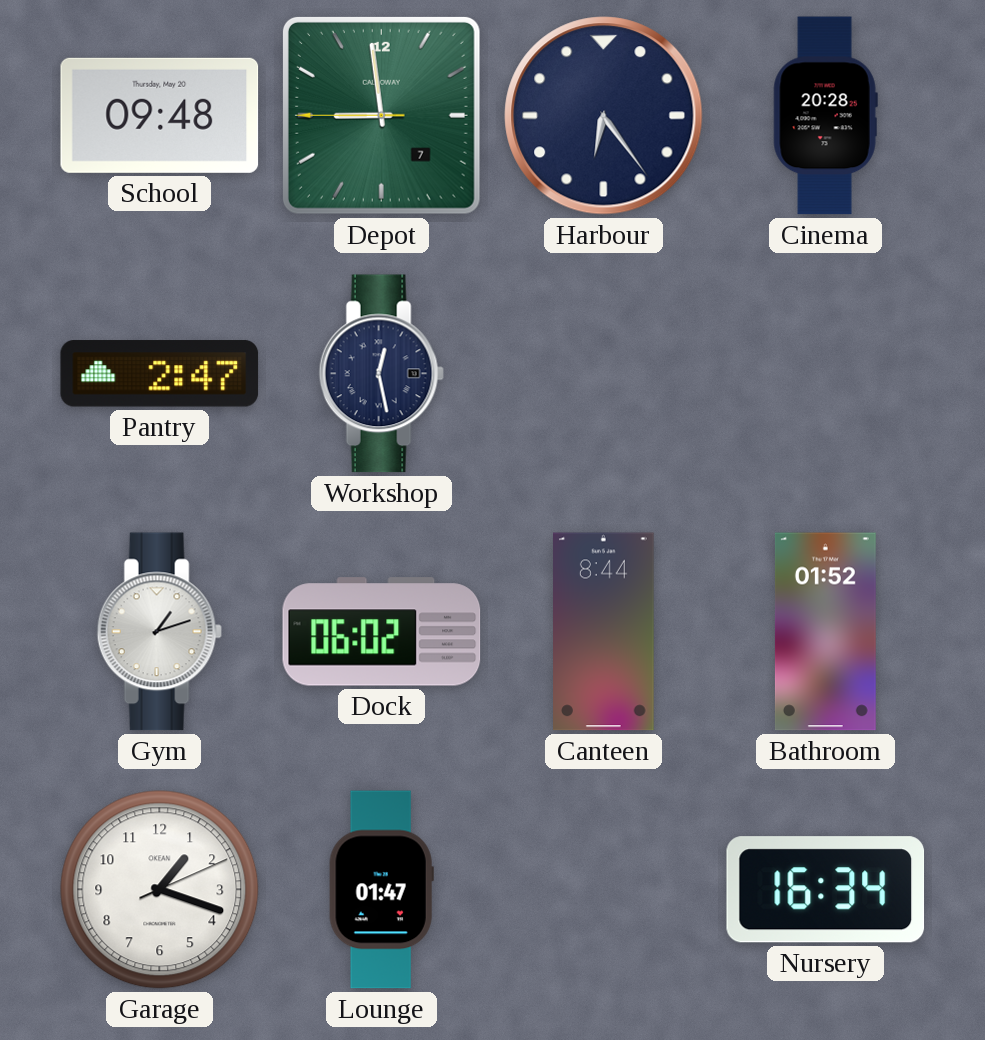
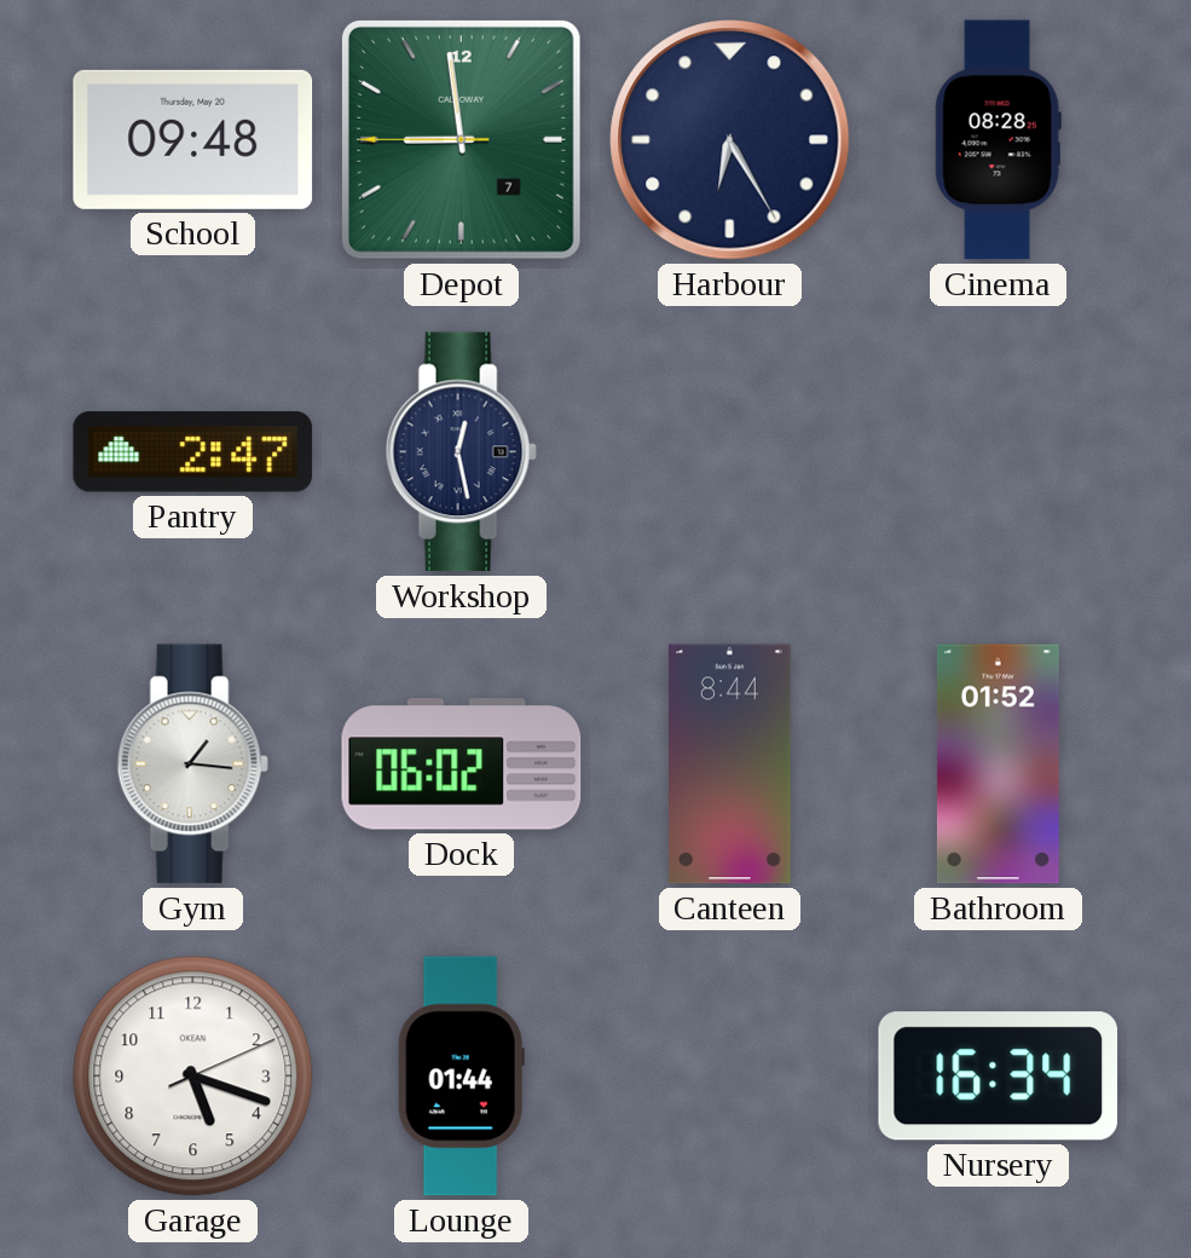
Harbour: 6:24 -> 6:25 (730, 140)
Cinema: 20:28 -> 08:28 (998, 140)
Gym: 1:12 -> 1:16 (192, 764)
Garage: 1:18 -> 5:18 (193, 1077)
Lounge: 01:47 -> 01:44 (461, 1077)
